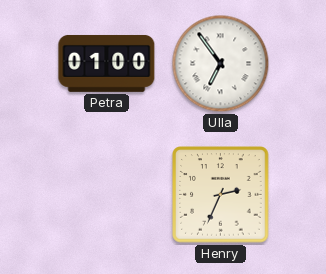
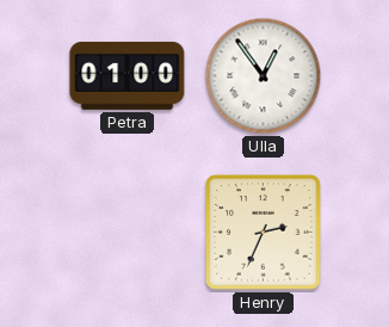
Ulla: 6:54 -> 12:54 (264, 76)
